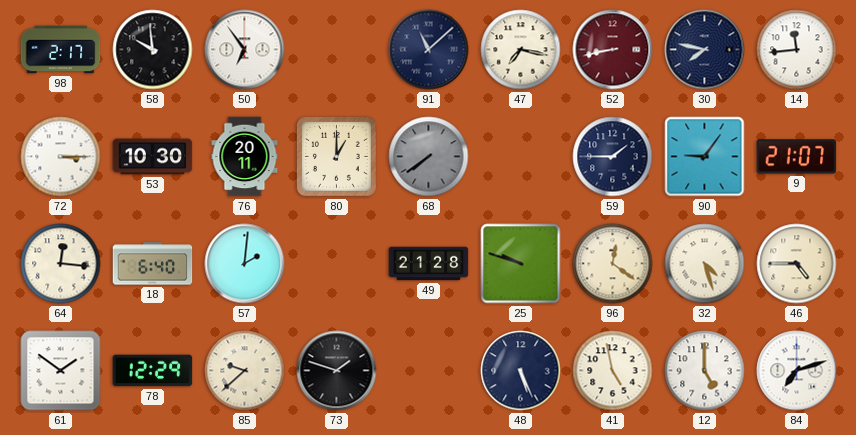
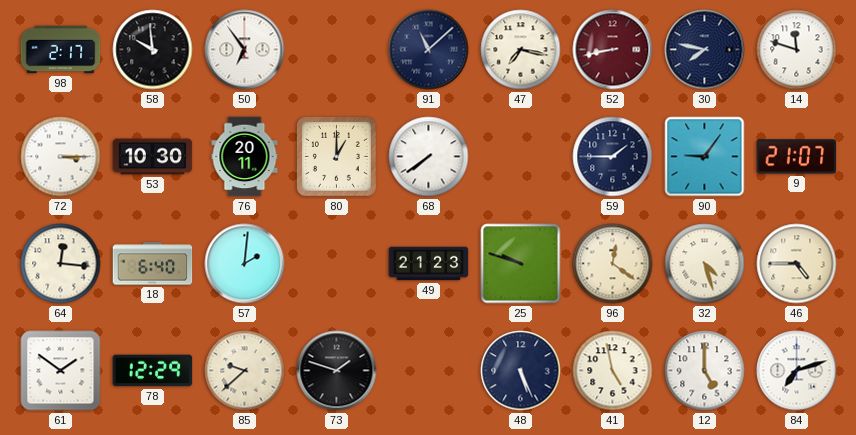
14: 11:44 -> 11:48 (797, 50)
68 dial: grey -> white (429, 157)
49: 21:28 -> 21:23 (429, 264)
